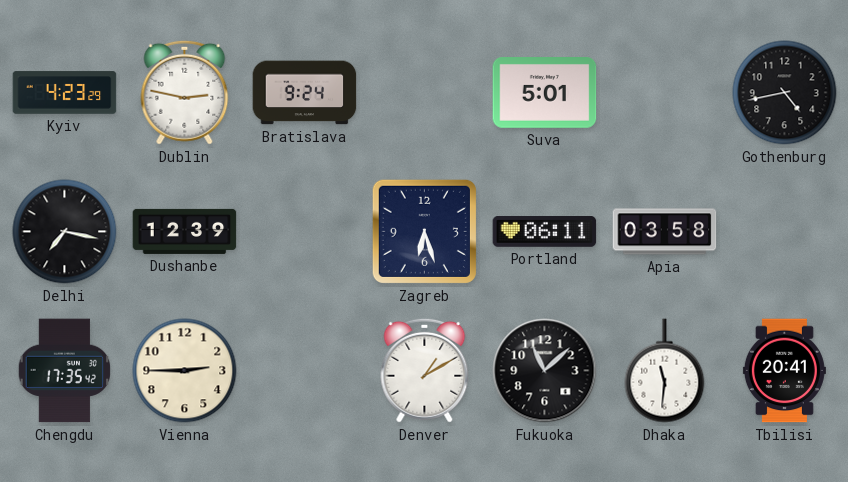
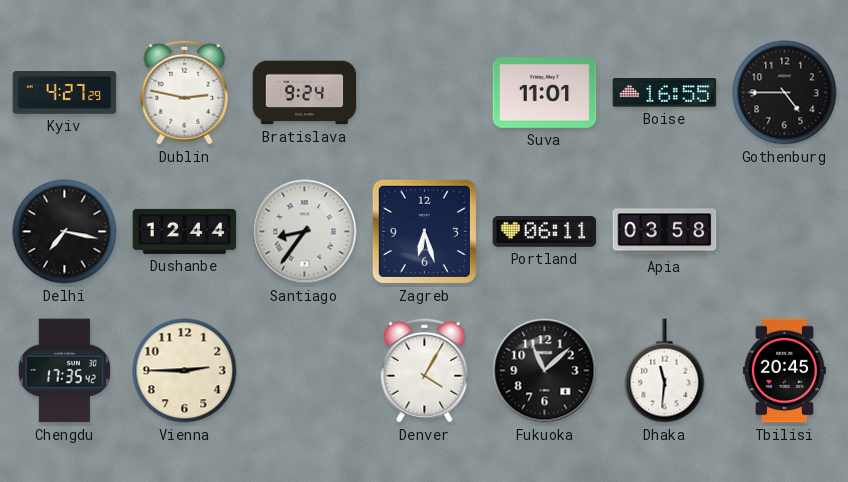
Kyiv: 4:23 -> 4:27 (65, 93)
Suva: 5:01 -> 11:01 (545, 93)
Boise: none -> 16:55 (665, 93)
Gothenburg: 4:43 -> 4:45 (785, 93)
Dushanbe: 12:39 -> 12:44 (185, 231)
Santiago: none -> 8:36 (305, 232)
Denver: 1:10 -> 4:05 (425, 370)
Tbilisi: 20:41 -> 20:45 (784, 371)
